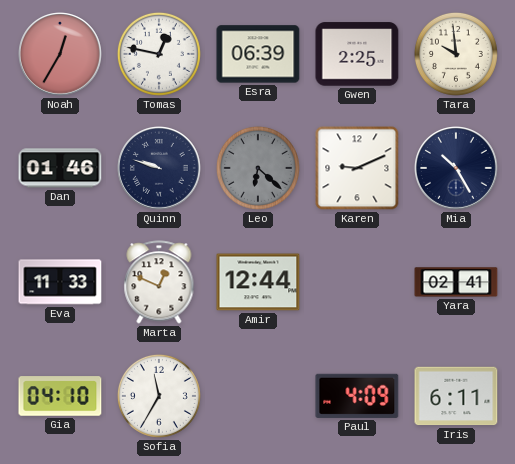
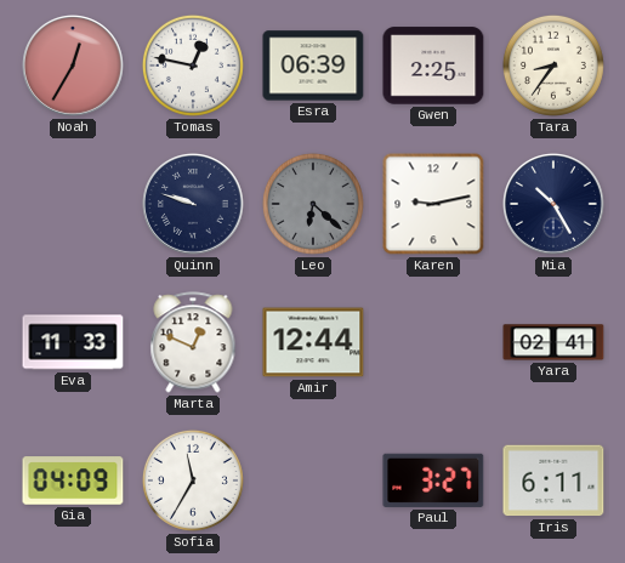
Tara: 9:59 -> 8:36 (553, 66)
Dan: 01:46 -> none (60, 168)
Karen: 9:11 -> 9:13 (433, 204)
Gia: 04:10 -> 04:09 (73, 480)
Paul: 4:09 -> 3:27 (433, 480)
